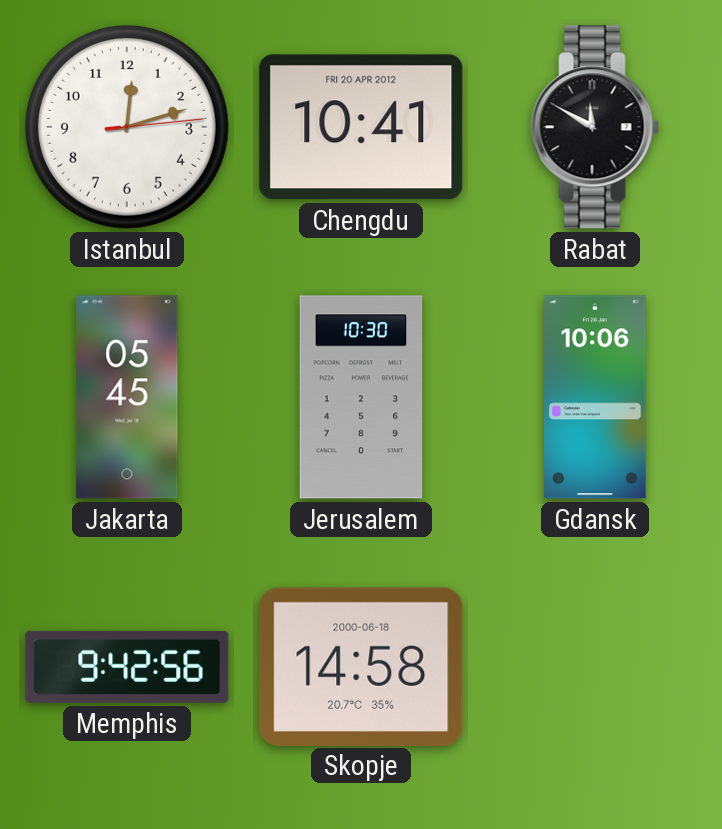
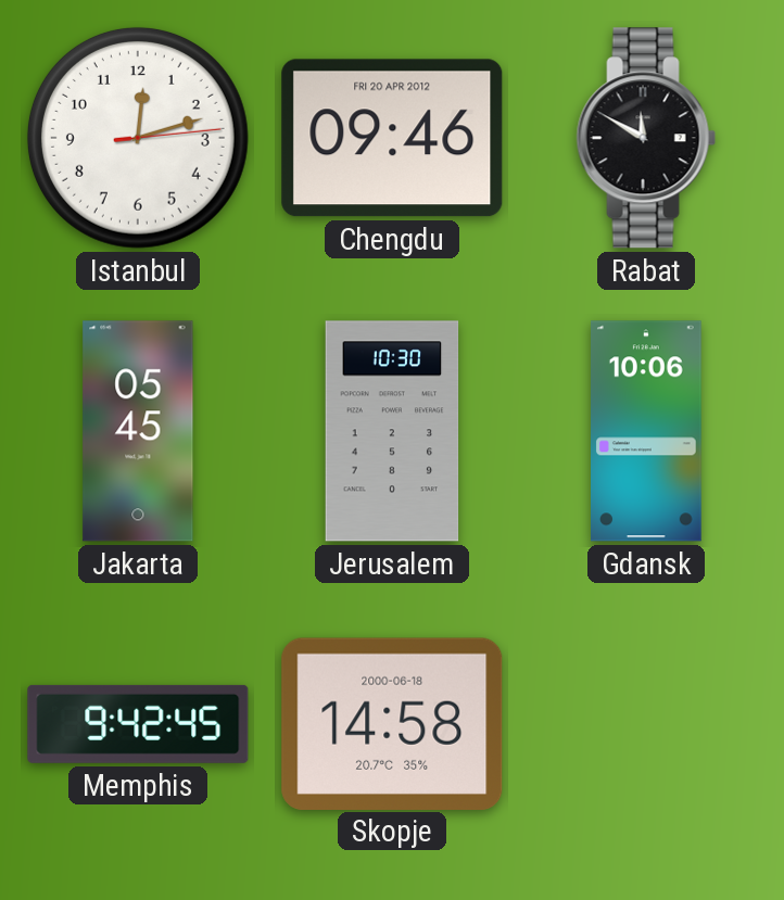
Chengdu: 10:41 -> 09:46 (392, 138)
Memphis: 9:42:56 -> 9:42:45 (138, 724)
